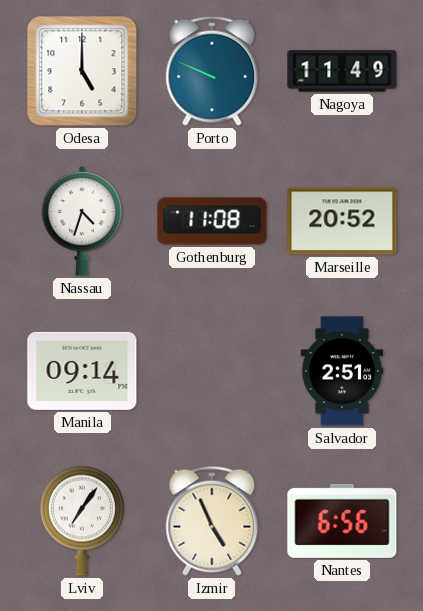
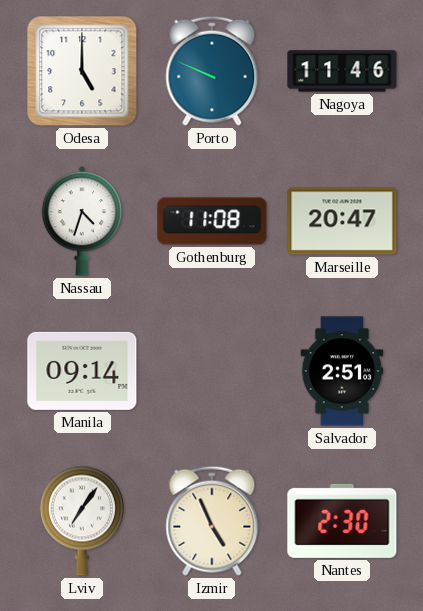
Nagoya: 11:49 -> 11:46 (342, 71)
Marseille: 20:52 -> 20:47 (342, 221)
Nantes: 6:56 -> 2:30 (342, 521)
